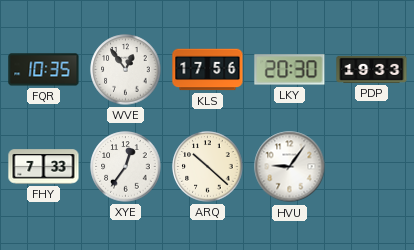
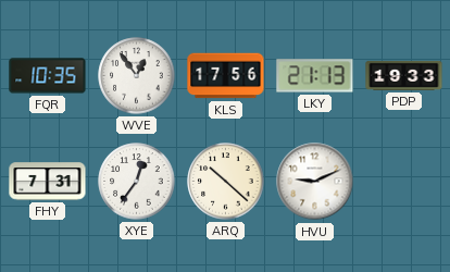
LKY: 20:30 -> 21:13 (315, 76)
FHY: 7:33 -> 7:31 (48, 182)
HVU: 9:06 -> 9:11 (315, 182)
